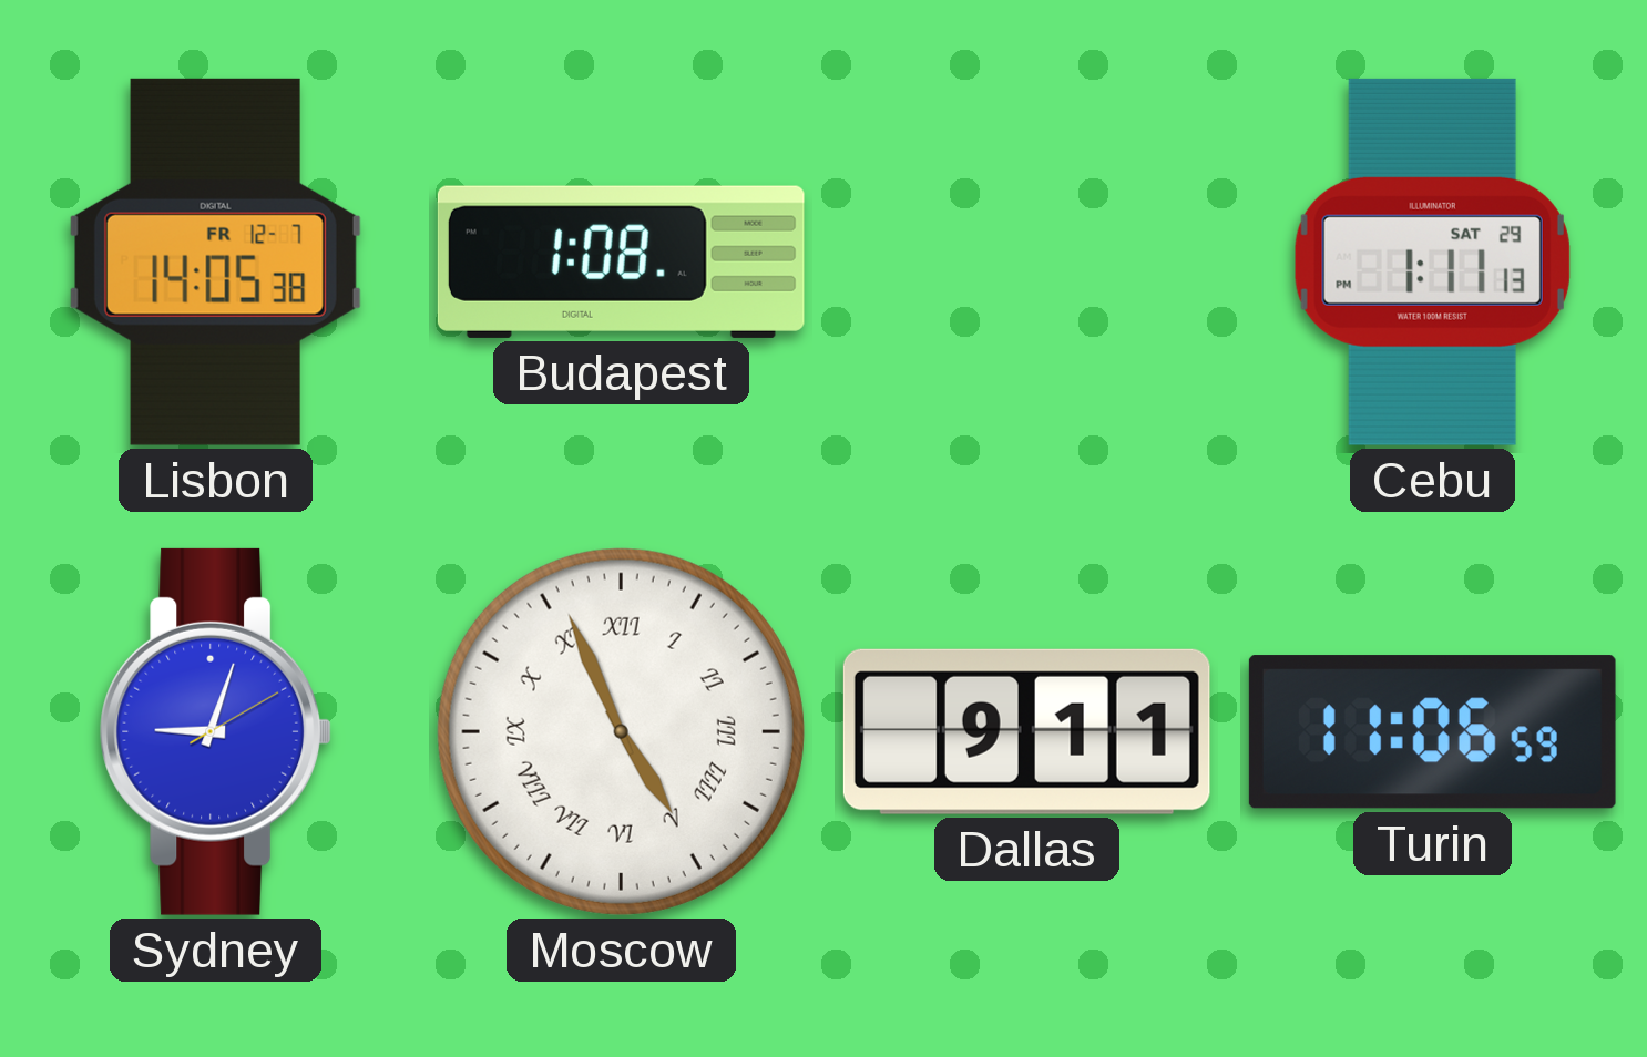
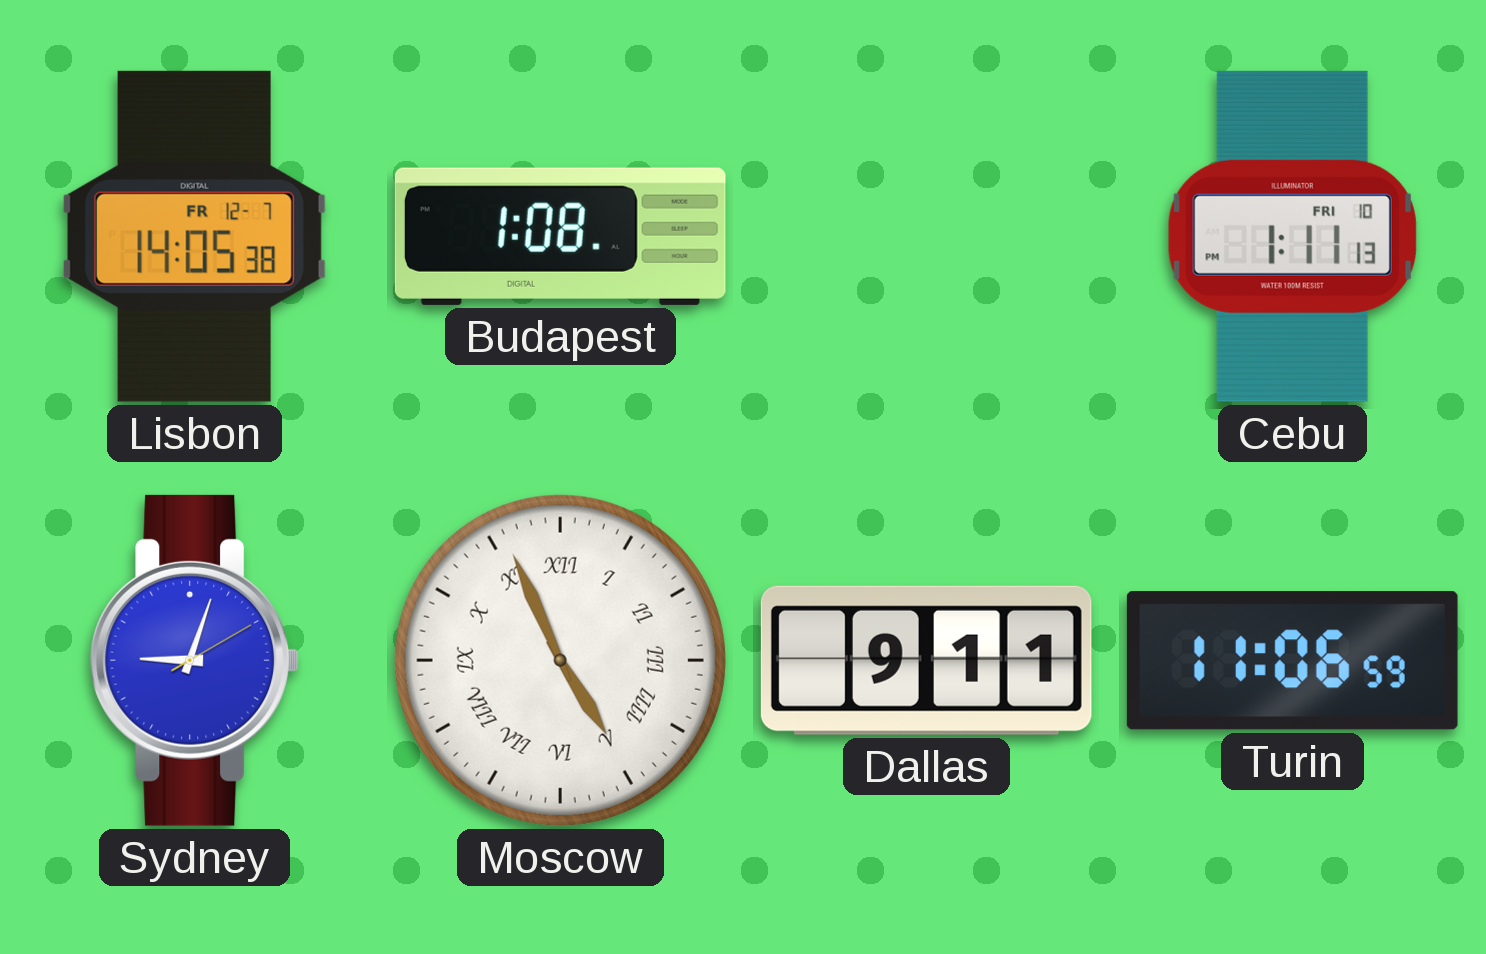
Cebu date: SAT 29 -> FRI 10 (1292, 236)
